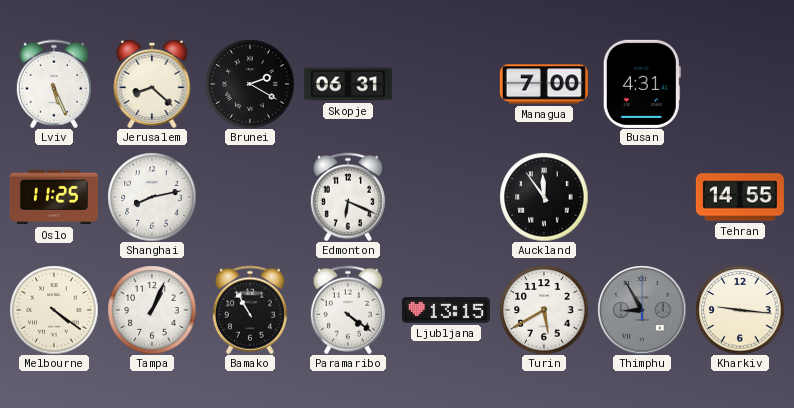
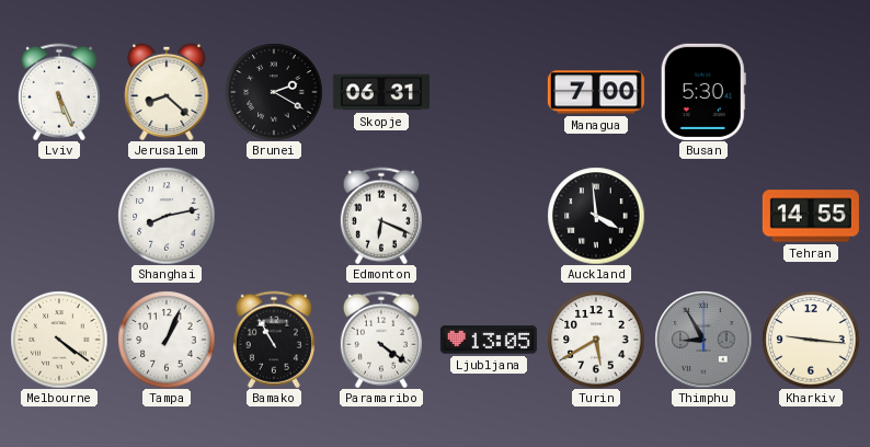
Busan: 4:31 -> 5:30 (703, 92)
Oslo: 11:25 -> none (54, 197)
Auckland: 11:54 -> 3:59 (596, 216)
Ljubljana: 13:15 -> 13:05 (489, 340)
